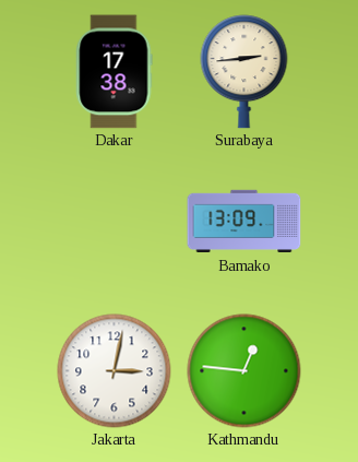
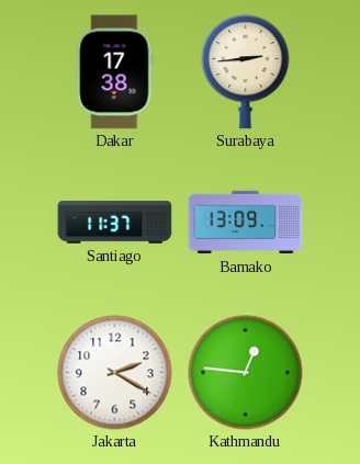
Santiago: none -> 11:37 (115, 223)
Jakarta: 3:02 -> 2:20 (115, 373)
